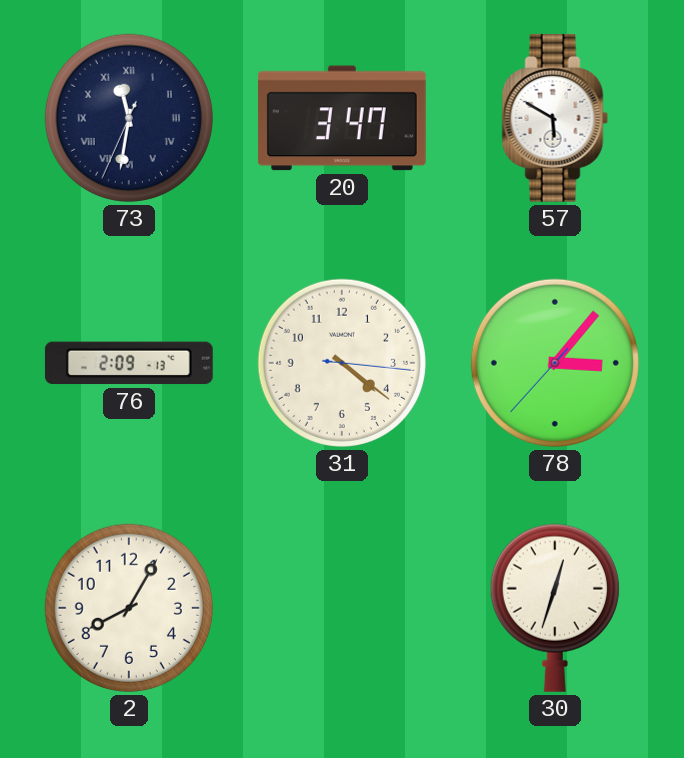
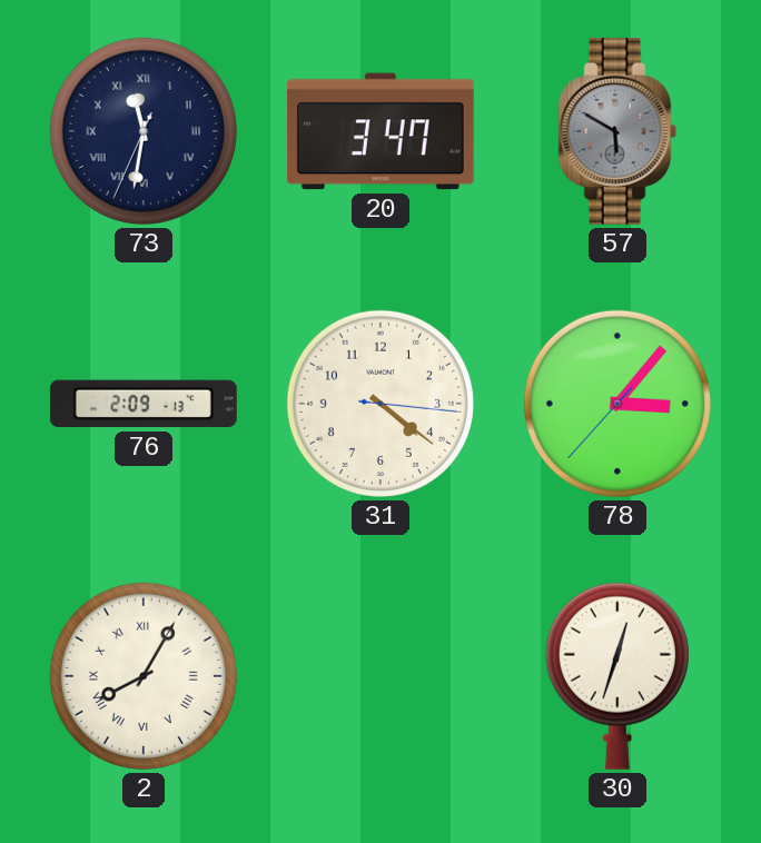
57 dial: white -> grey (617, 131)
2 numerals: Arabic -> Roman (144, 676)
